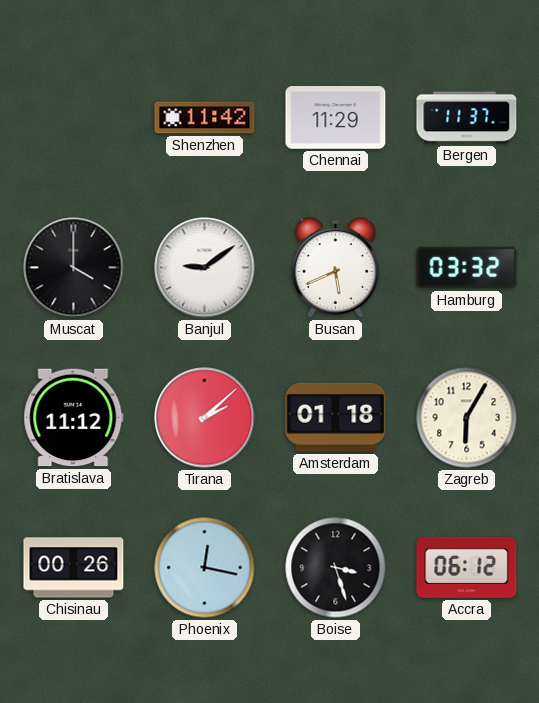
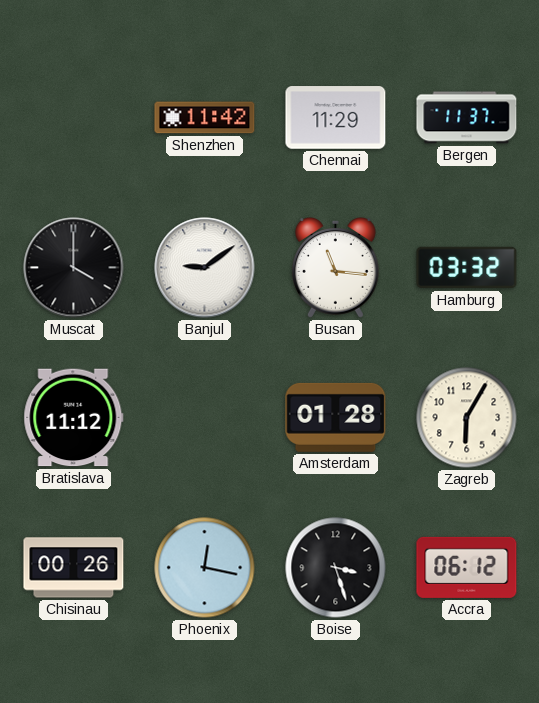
Busan: 5:41 -> 11:16 (335, 267)
Tirana: 2:08 -> none (205, 418)
Amsterdam: 01:18 -> 01:28 (336, 417)
